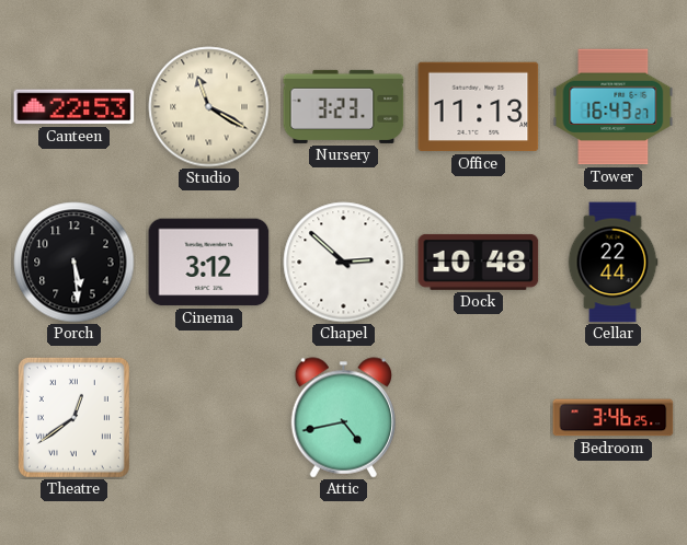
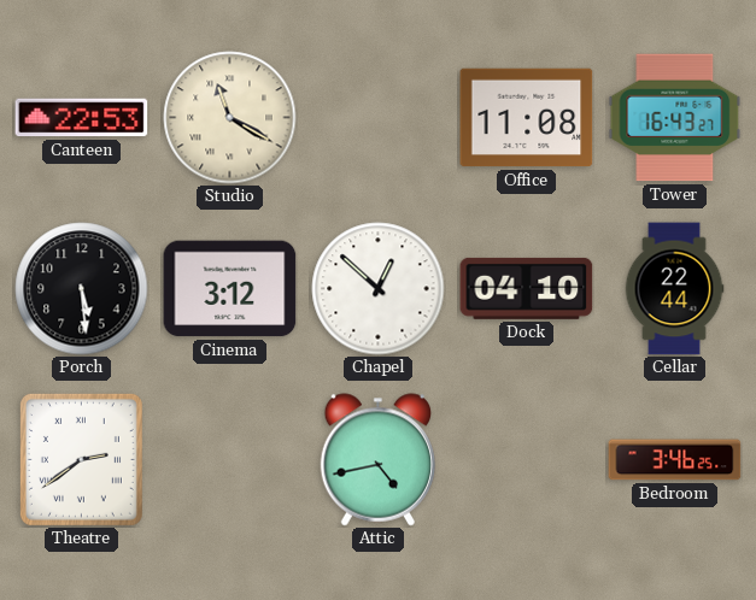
Nursery: 3:23 -> none (344, 106)
Office: 11:13 -> 11:08 (527, 118)
Chapel: 2:52 -> 12:52 (379, 289)
Dock: 10:48 -> 04:10 (527, 288)
Theatre: 12:39 -> 2:39 (81, 459)
